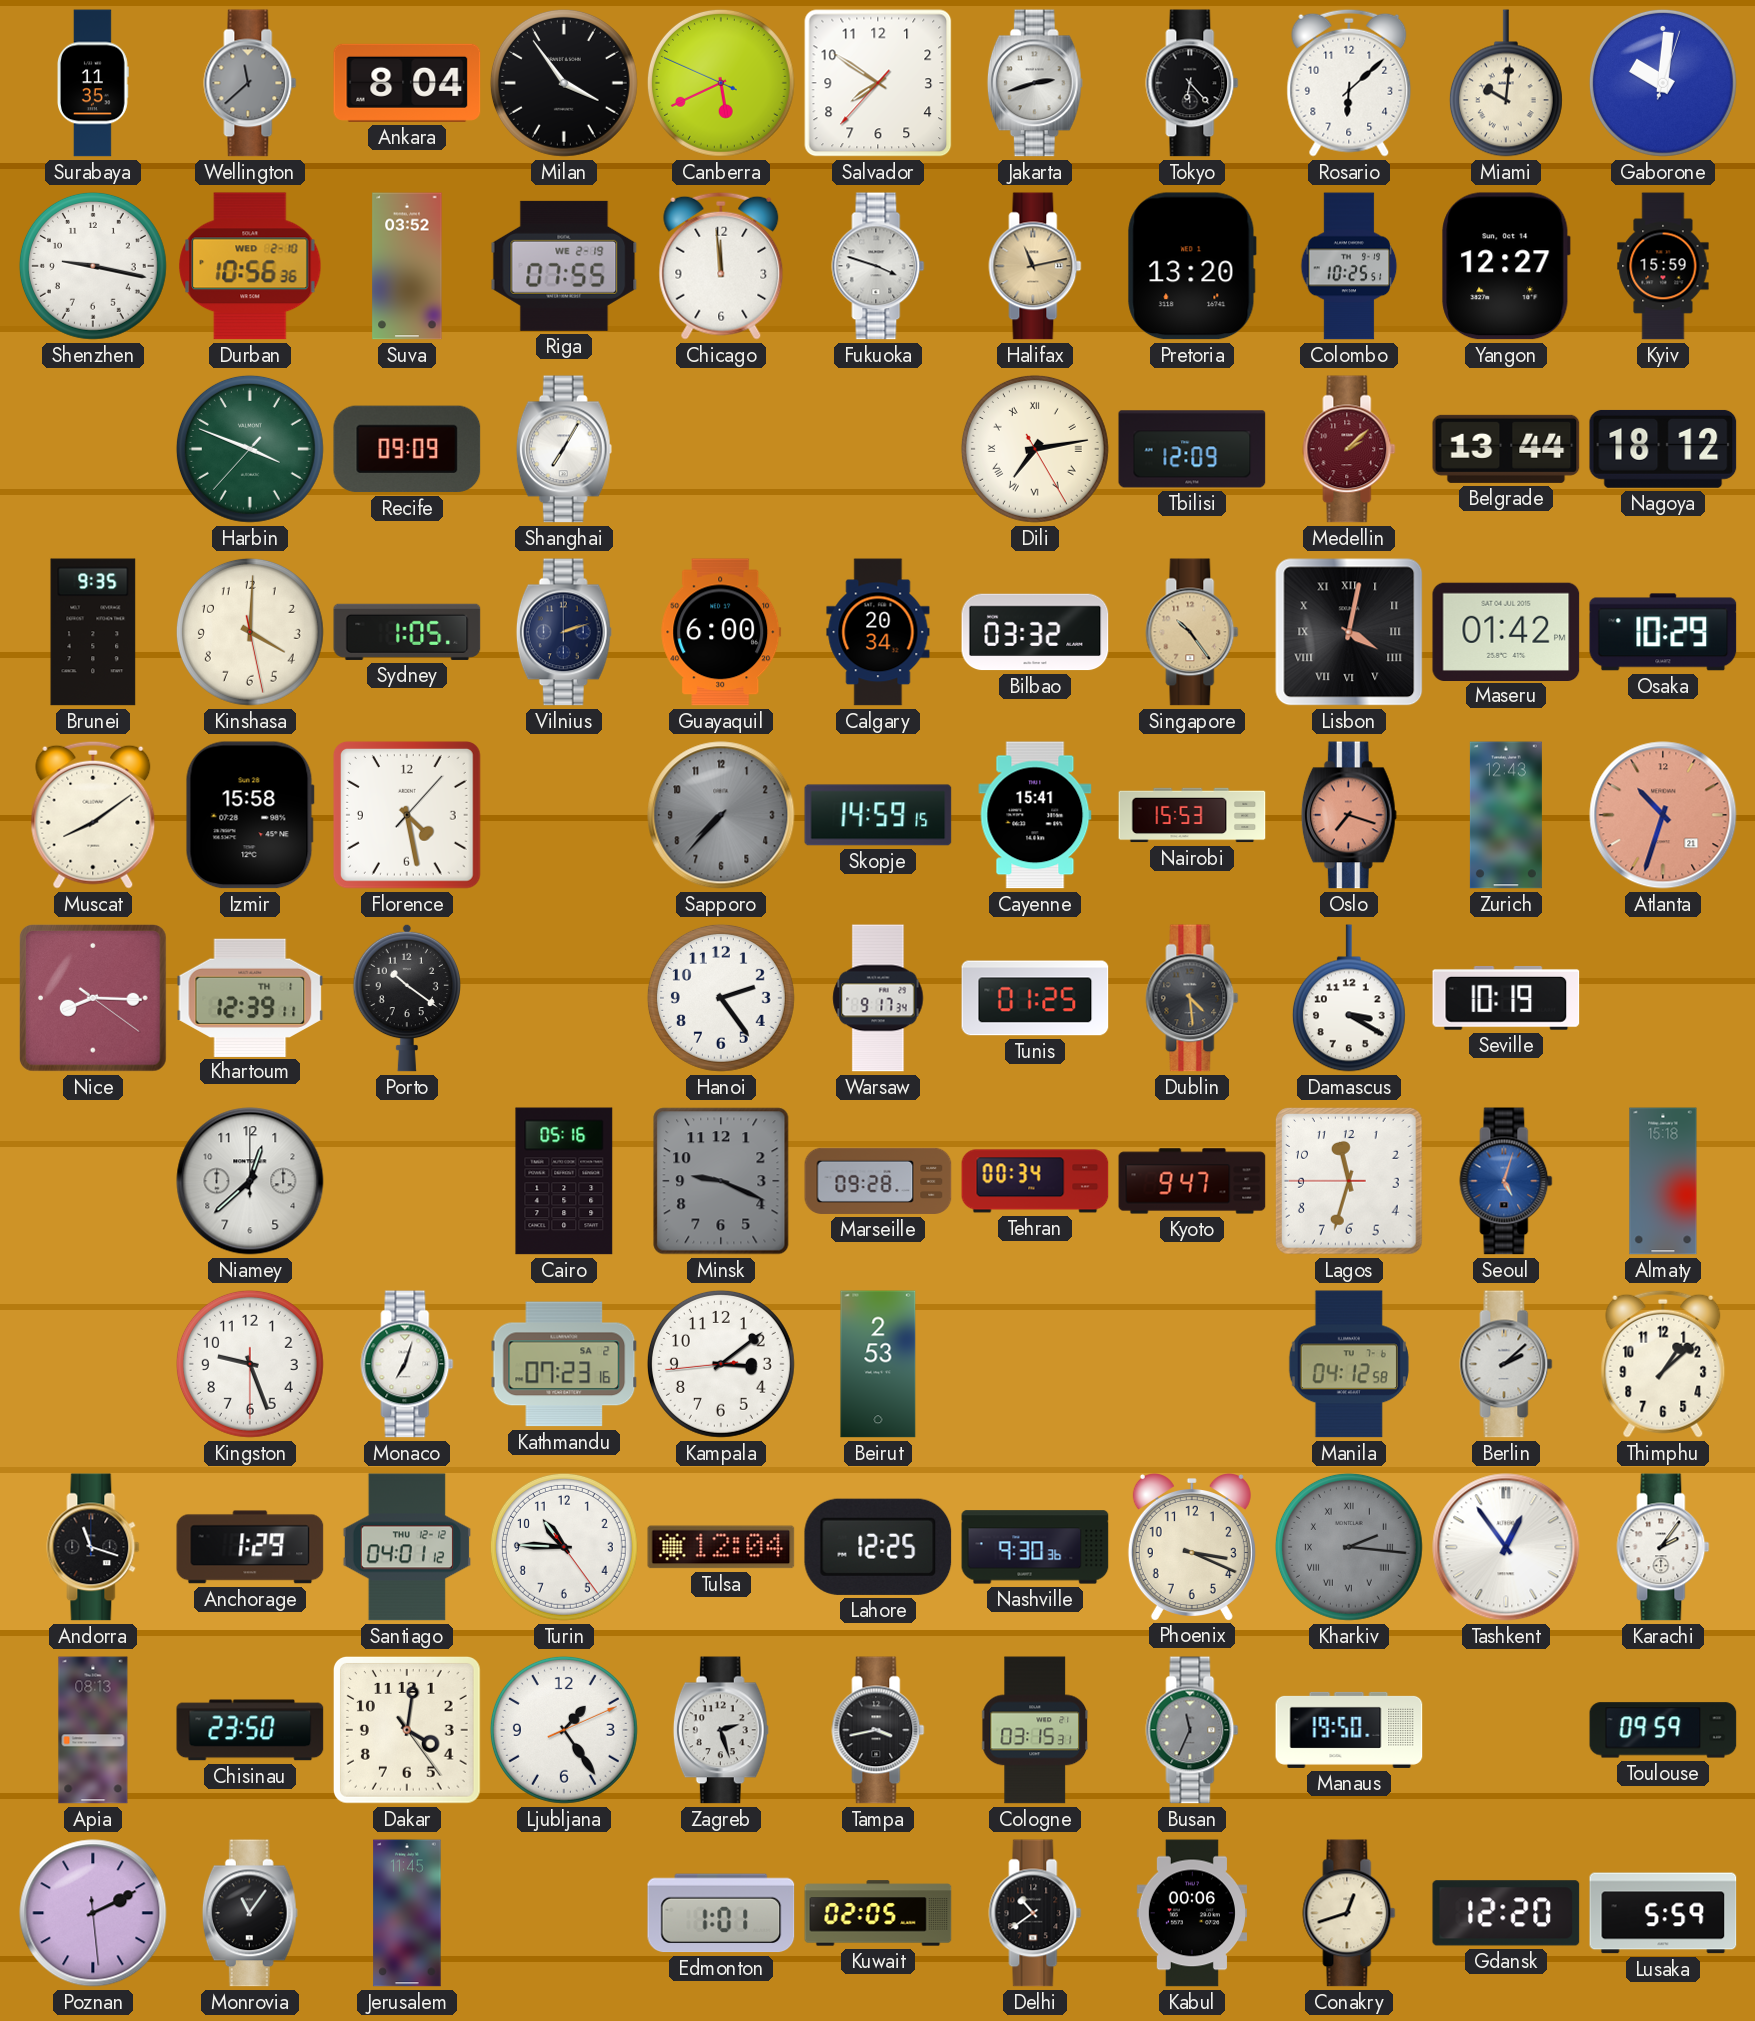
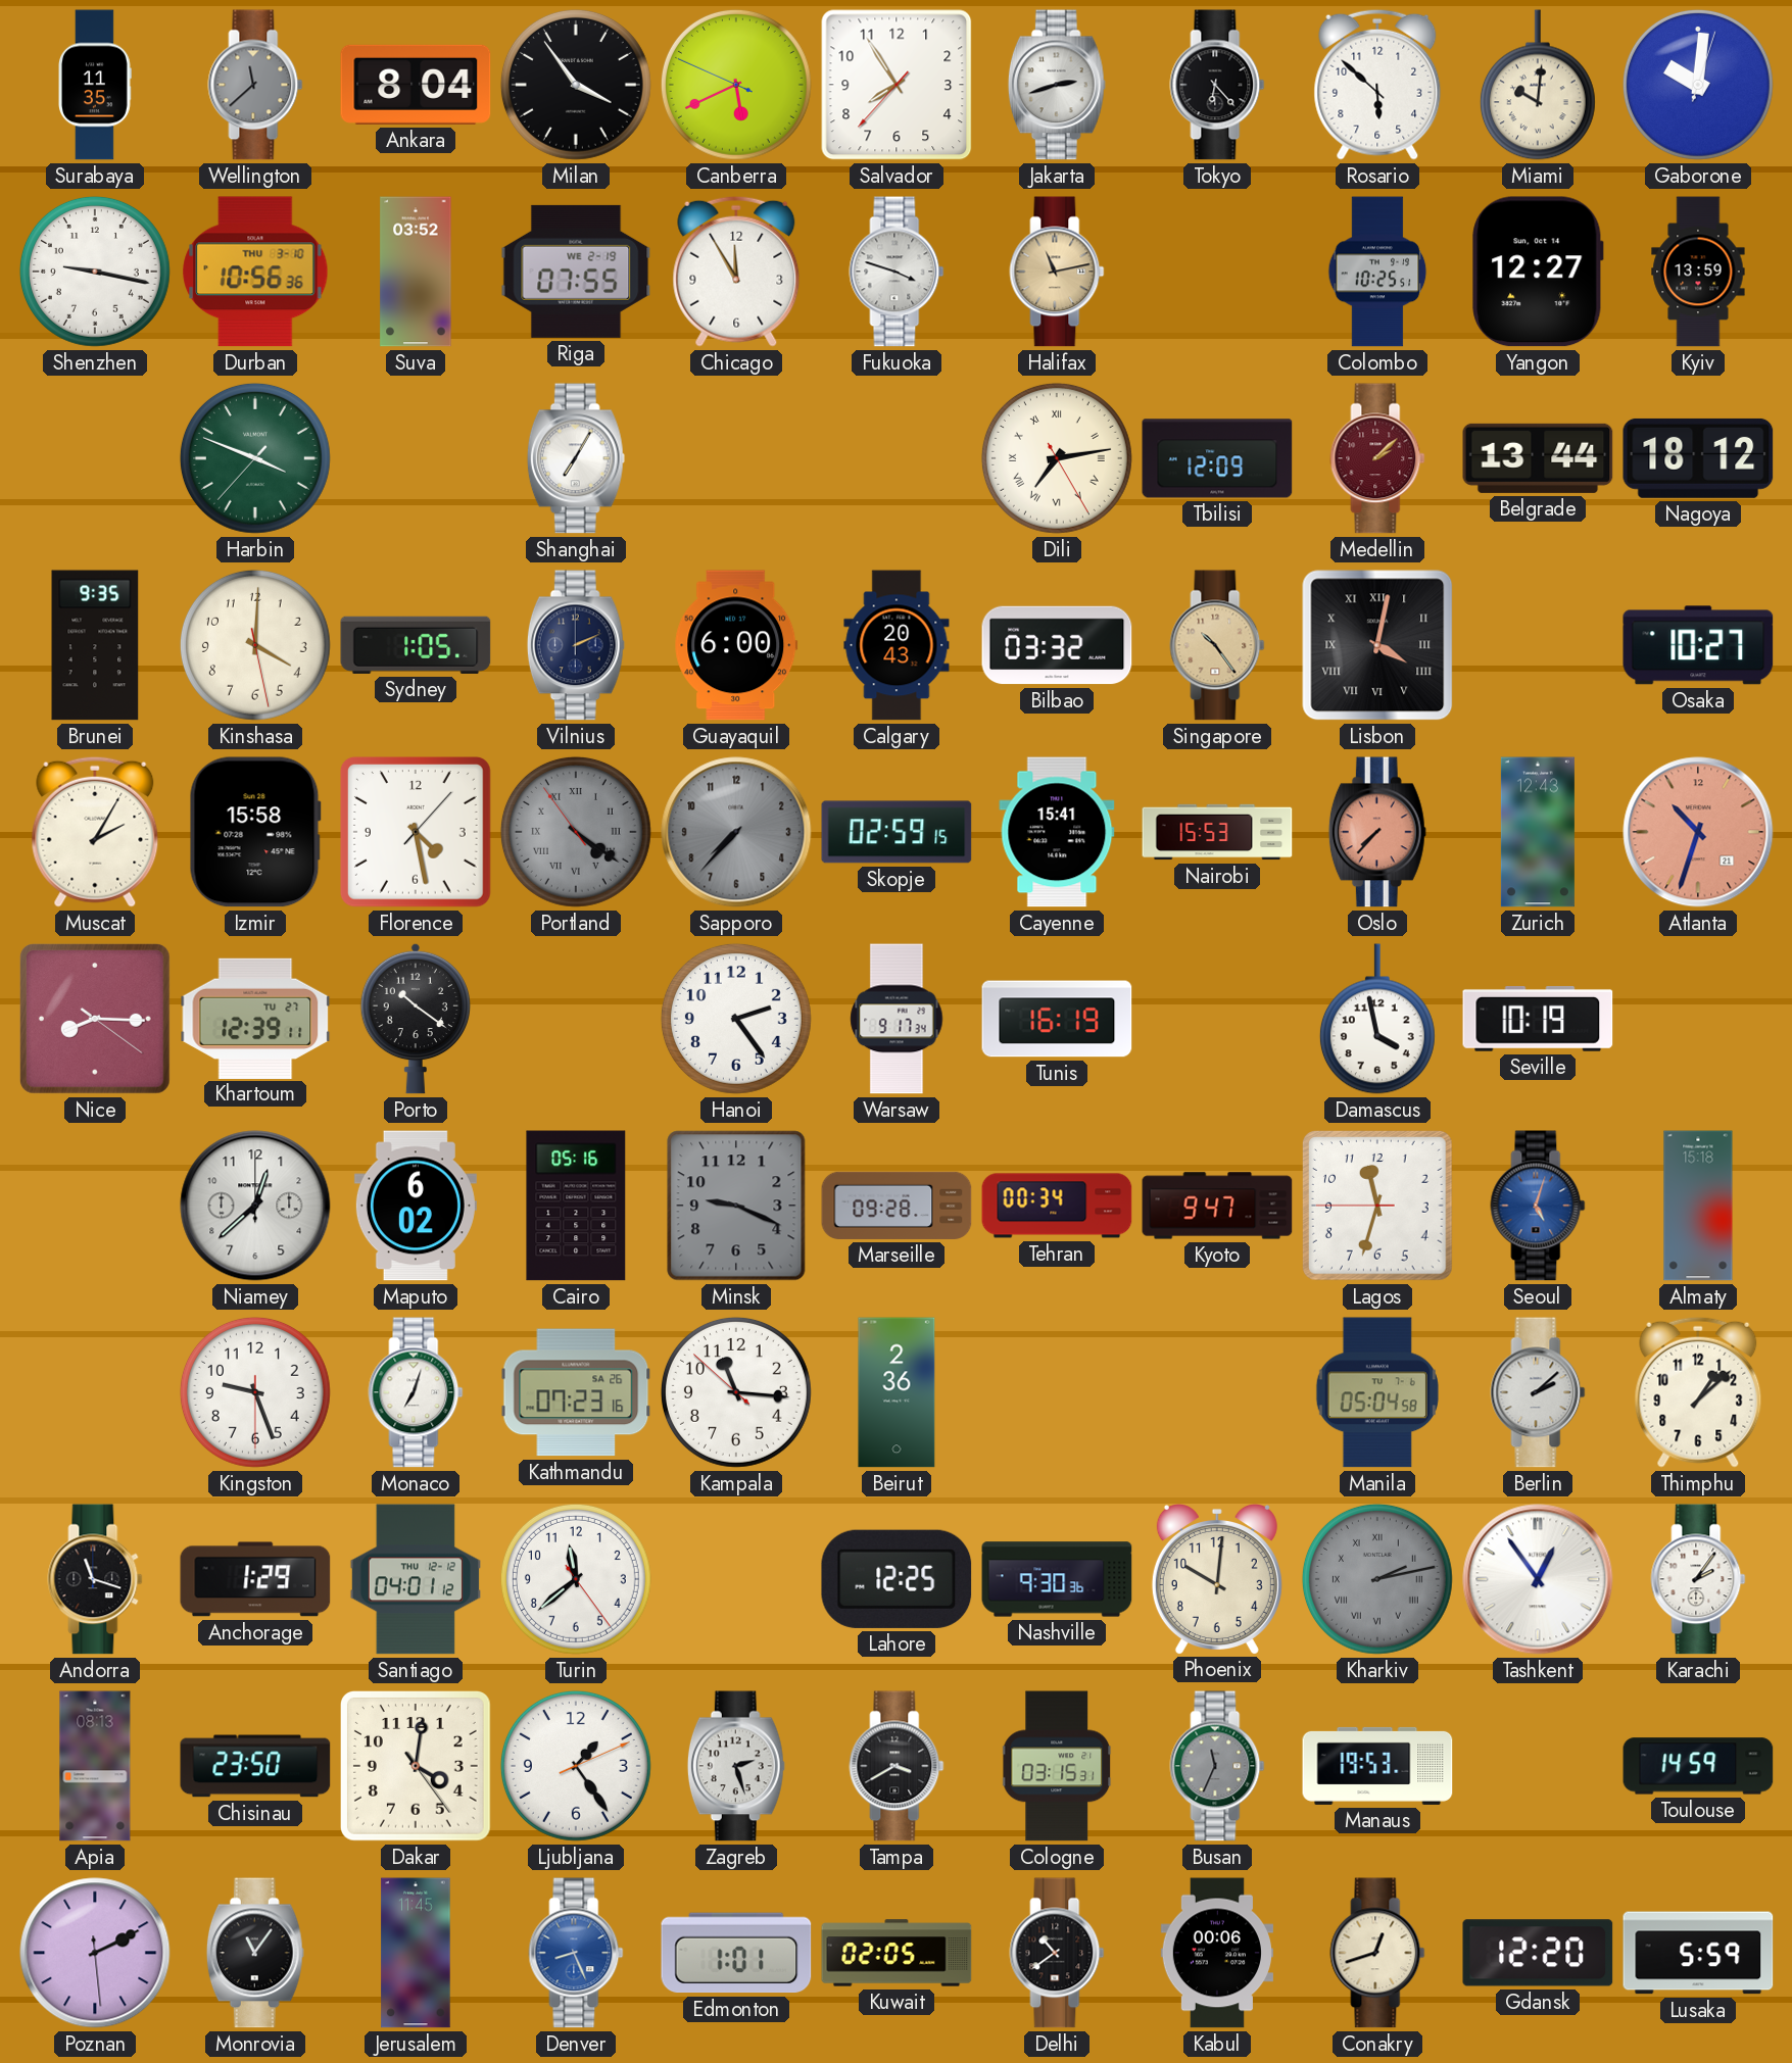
Salvador: 7:50 -> 7:54 (897, 85)
Rosario: 6:08 -> 5:52 (1377, 85)
Durban date: WED 2-10 -> THU 3-10 (255, 272)
Chicago: 11:59 -> 11:55 (736, 272)
Pretoria: 13:20 -> none (1192, 266)
Kyiv: 15:59 -> 13:59 (1698, 272)
Recife: 09:09 -> none (407, 449)
Vilnius: 2:12 -> 2:11 (576, 645)
Calgary: 20:34 -> 20:43 (897, 645)
Maseru: 01:42 -> none (1506, 631)
Osaka: 10:29 -> 10:27 (1698, 645)
Muscat: 8:09 -> 2:05 (95, 832)
Portland: none -> 4:20 (576, 832)
Skopje: 14:59 -> 02:59 (897, 832)
Oslo: 7:18 -> 7:37 (1377, 832)
Khartoum date: TH 1 -> TU 27 (255, 1018)
Tunis: 01:25 -> 16:19 (1057, 1019)
Dublin: 4:29 -> none (1192, 998)
Damascus: 3:20 -> 3:58 (1377, 1019)
Maputo: none -> 6:02 (416, 1206)
Kathmandu date: SA 2 -> SA 26 (576, 1392)
Kampala: 3:08 -> 11:15 (736, 1392)
Beirut: 2:53 -> 2:36 (897, 1392)
Manila: 04:12 -> 05:04 (1377, 1392)
Turin: 10:45 -> 11:38 (576, 1579)
Tulsa: 12:04 -> none (721, 1547)
Phoenix: 3:19 -> 10:01 (1217, 1579)
Kharkiv: 2:16 -> 2:13 (1377, 1579)
Tampa: 3:43 -> 3:40 (897, 1766)
Manaus: 19:50 -> 19:53 (1377, 1766)
Toulouse: 09:59 -> 14:59 (1698, 1766)
Denver: none -> 8:26 (576, 1953)
